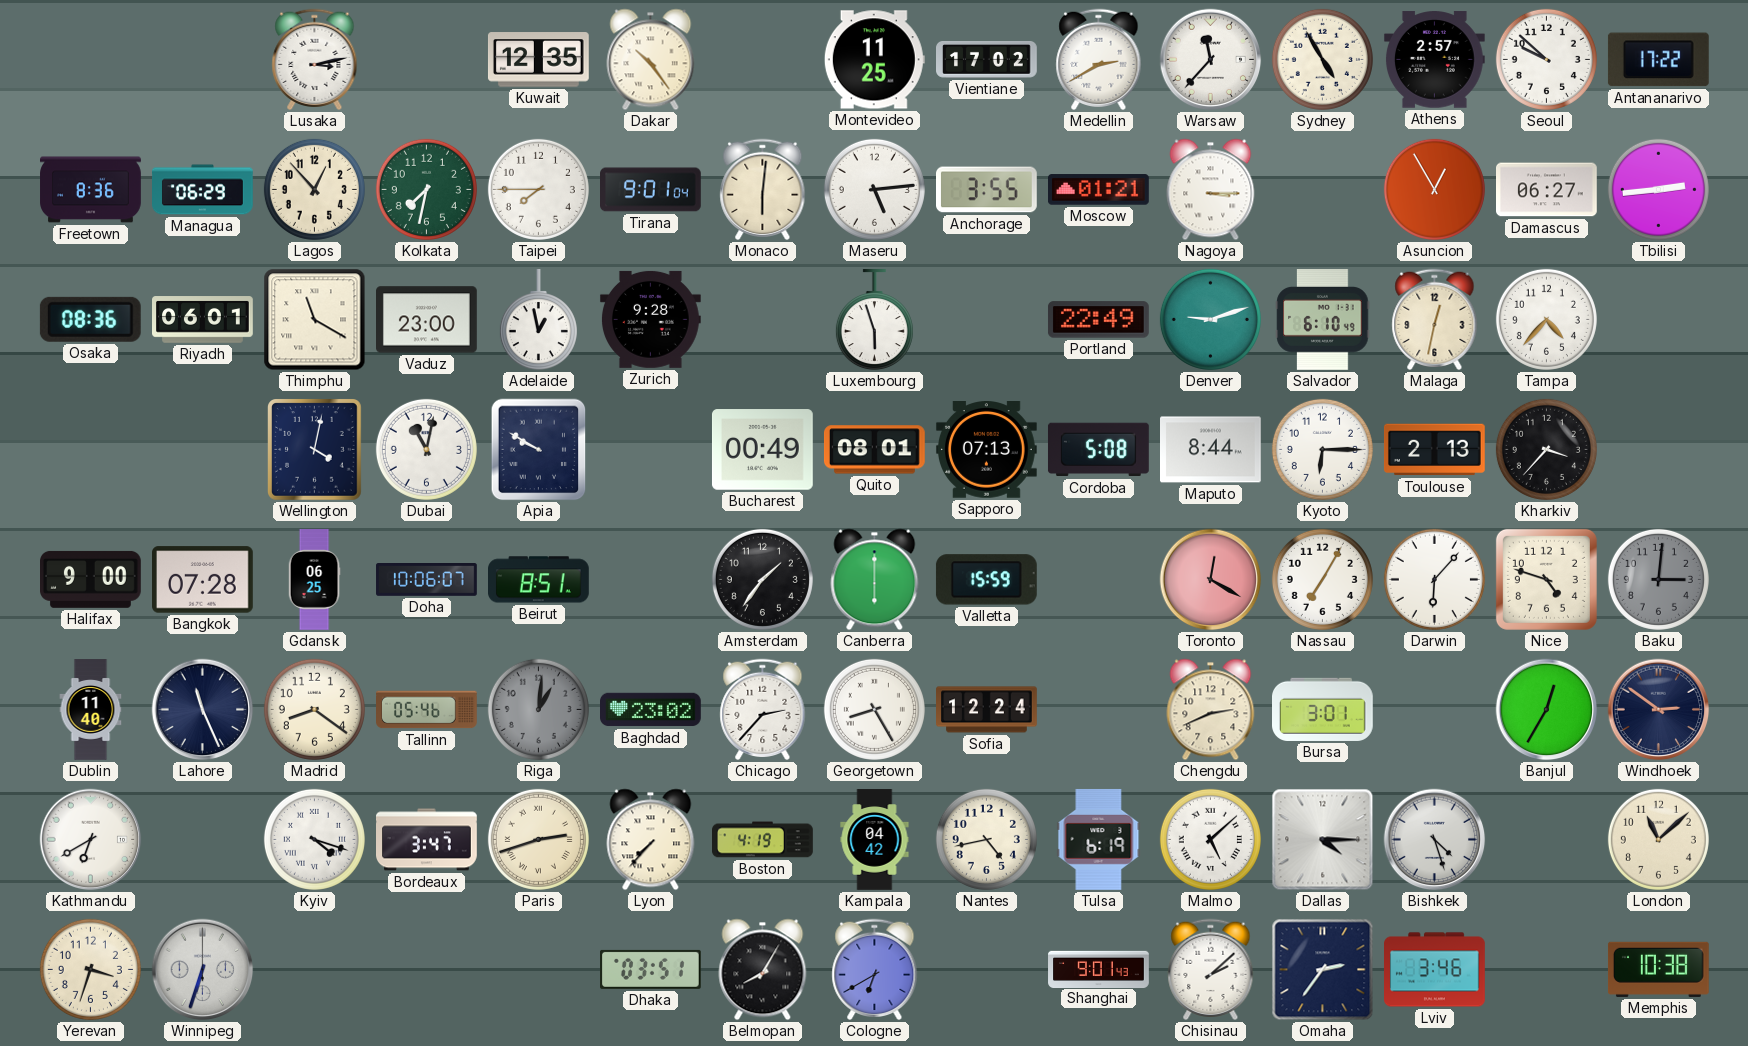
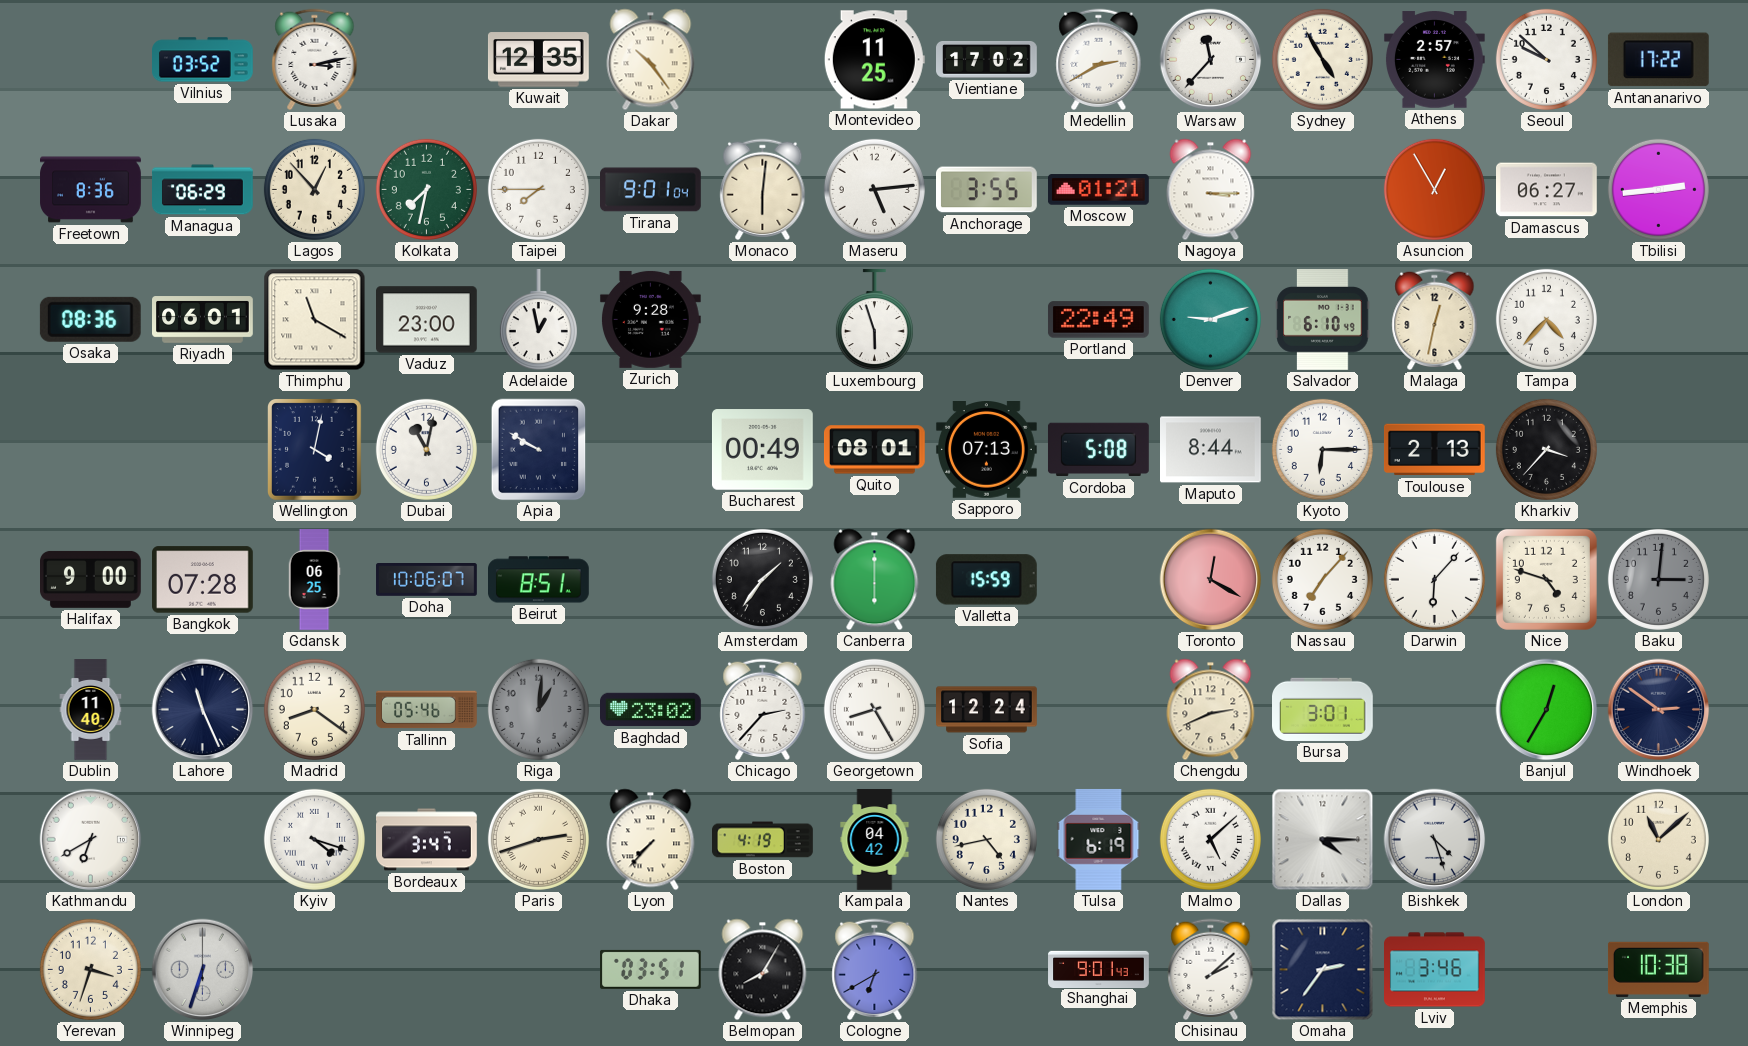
Vilnius: none -> 03:52 (203, 60)
Nassau: 7:05 -> 7:07 (1322, 579)
